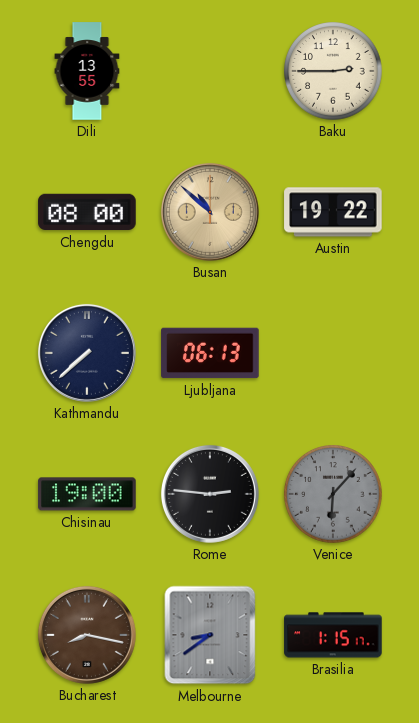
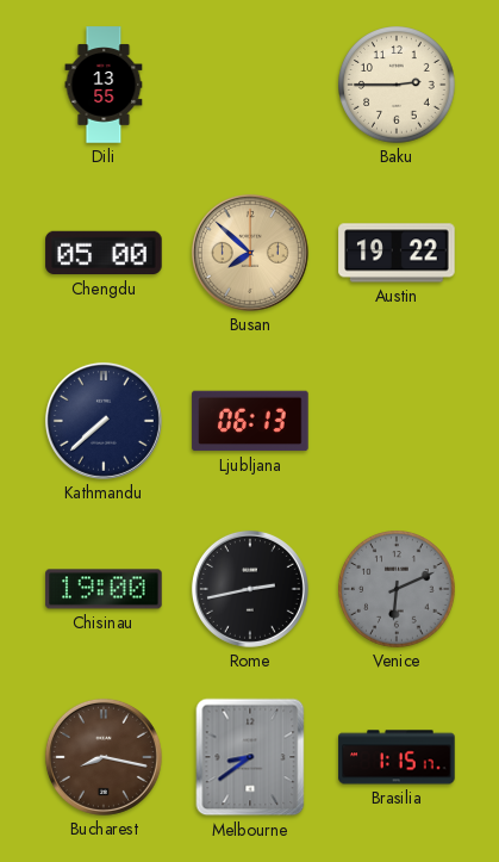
Chengdu: 08:00 -> 05:00 (104, 253)
Busan: 10:52 -> 7:52 (250, 253)
Rome: 2:46 -> 2:43 (250, 589)
Venice: 6:07 -> 6:11 (397, 589)
